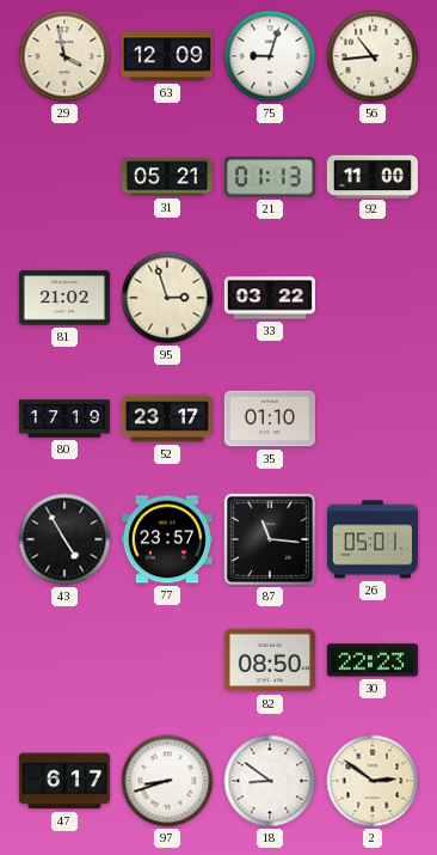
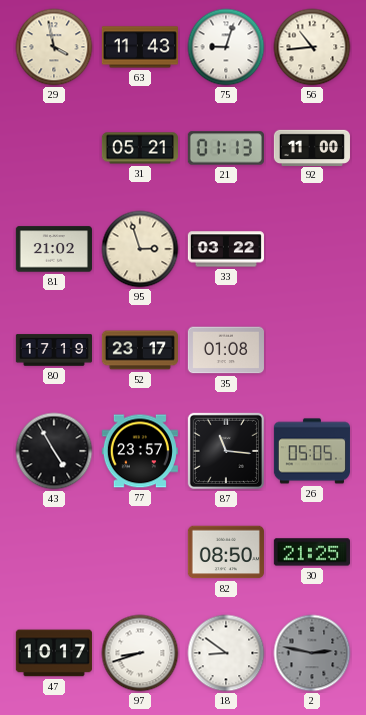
63: 12:09 -> 11:43 (140, 47)
35: 01:10 -> 01:08 (226, 350)
26: 05:01 -> 05:05 (312, 451)
30: 22:23 -> 21:25 (312, 552)
47: 6:17 -> 10:17 (54, 653)
2: 2:51 -> 2:47 (312, 653)
2 dial: cream -> grey (312, 653)
